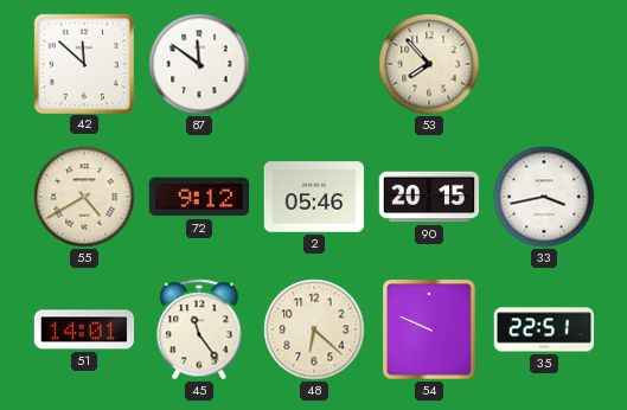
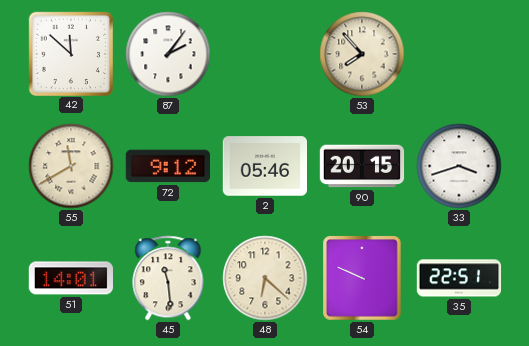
87: 11:51 -> 2:06 (168, 54)
55: 4:40 -> 11:40 (71, 166)
33: 3:43 -> 3:42 (459, 166)
45: 11:24 -> 11:29 (168, 278)
